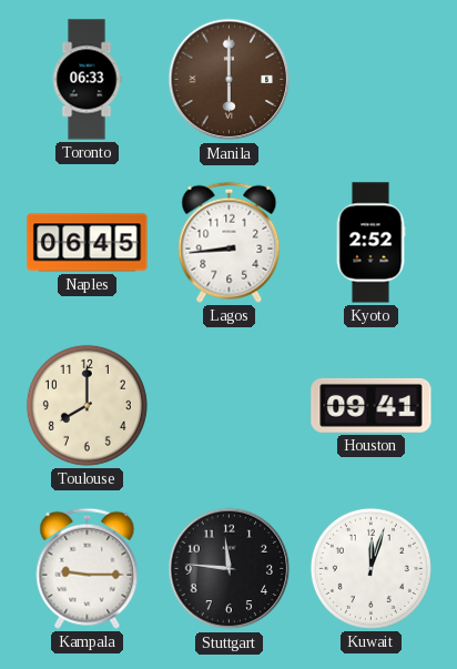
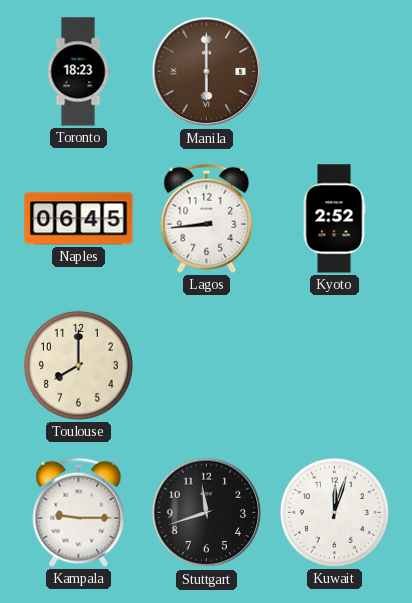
Toronto: 06:33 -> 18:23 (78, 72)
Houston: 09:41 -> none (372, 405)
Stuttgart: 11:46 -> 11:42 (207, 513)
